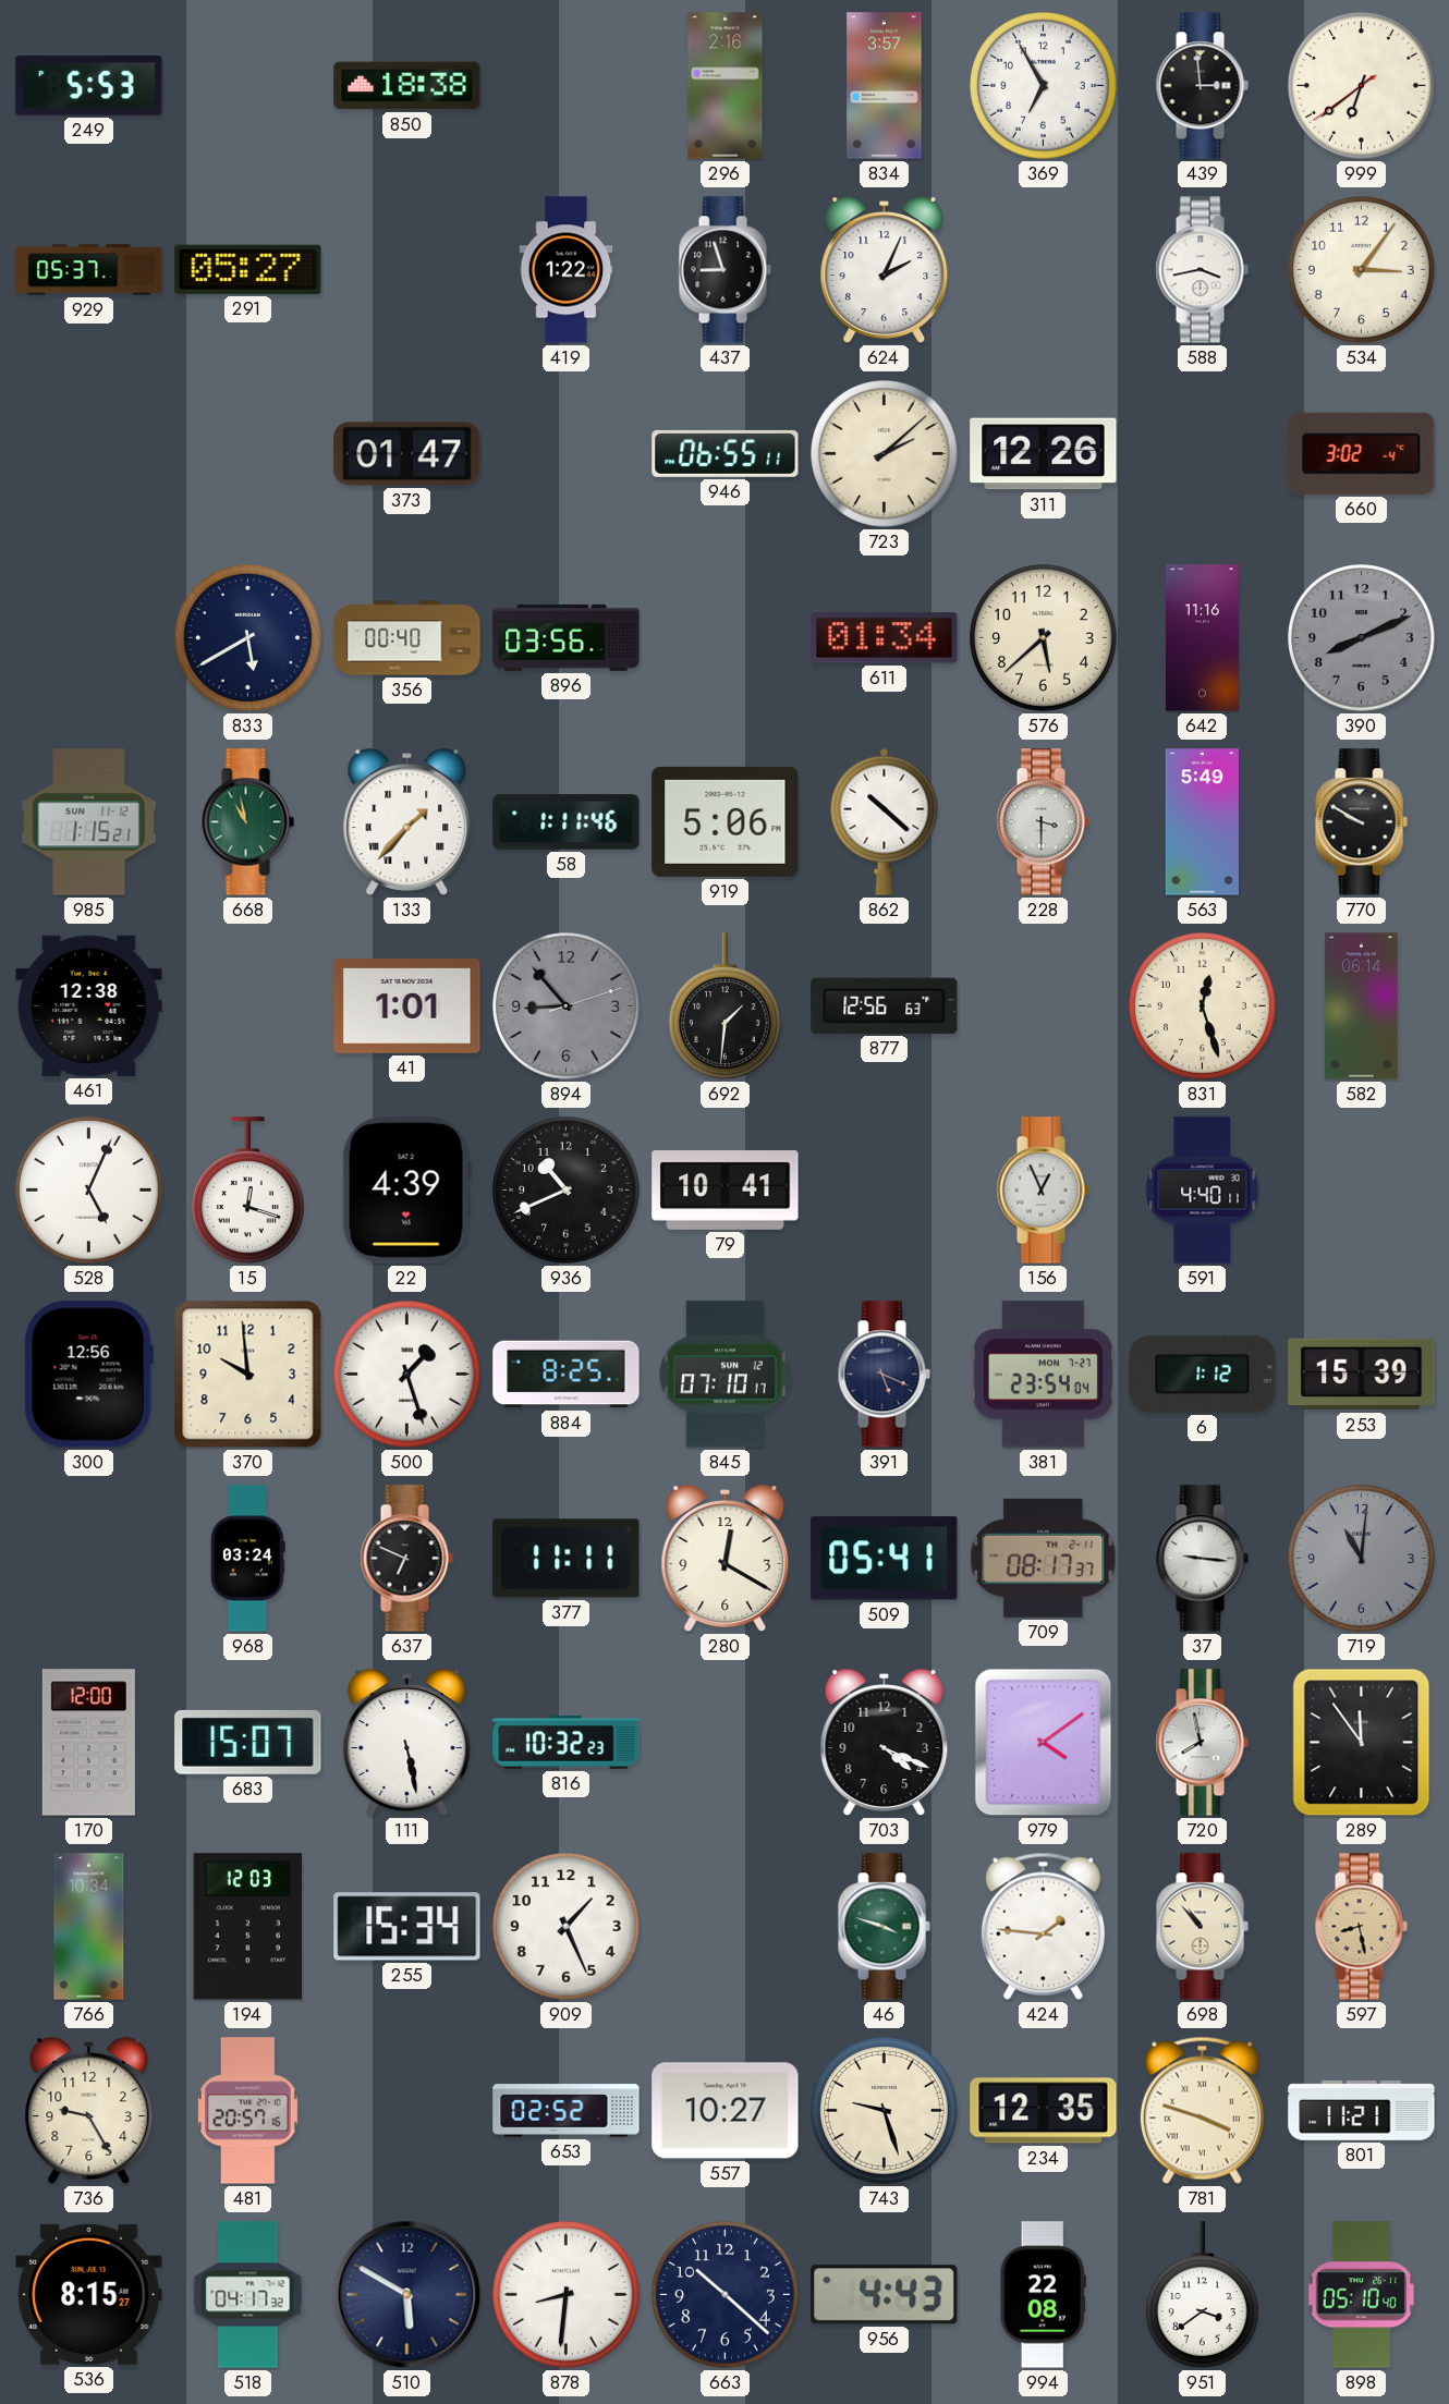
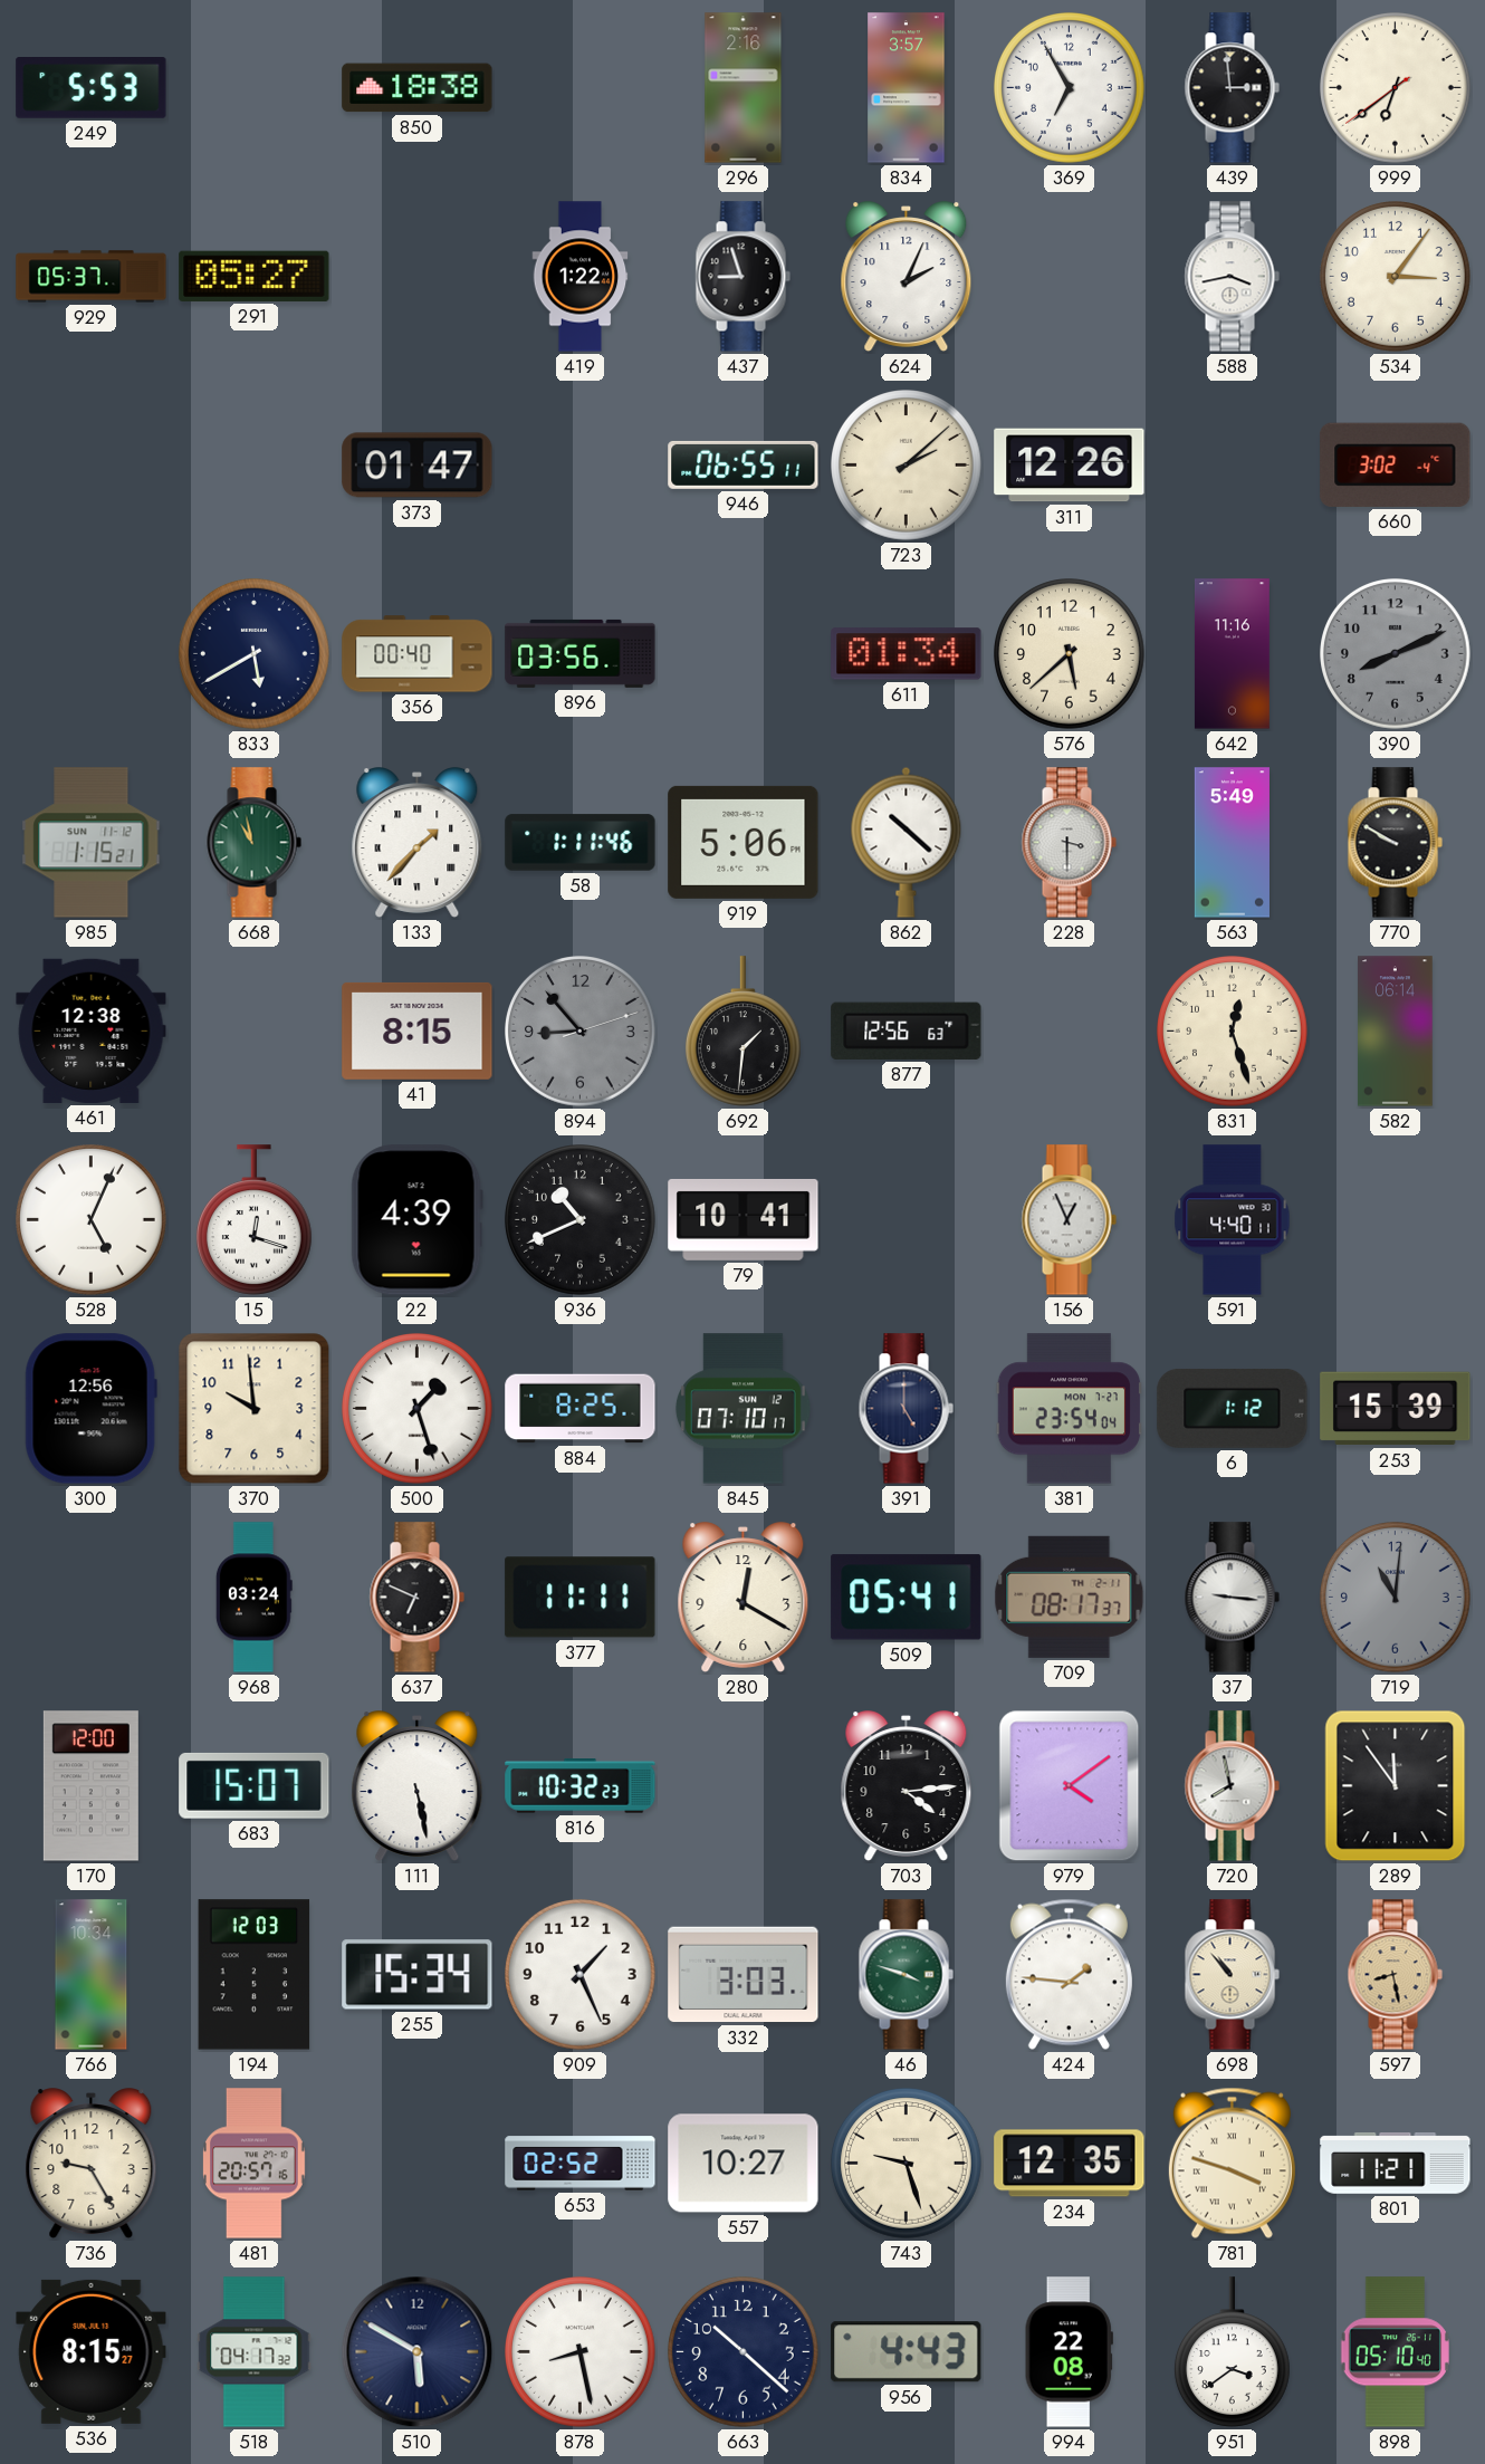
41: 1:01 -> 8:15 (418, 1030)
391: 5:19 -> 5:00 (906, 1409)
703: 4:19 -> 4:14 (907, 1786)
332: none -> 3:03 (744, 1975)
878: 8:31 -> 8:28 (581, 2352)
